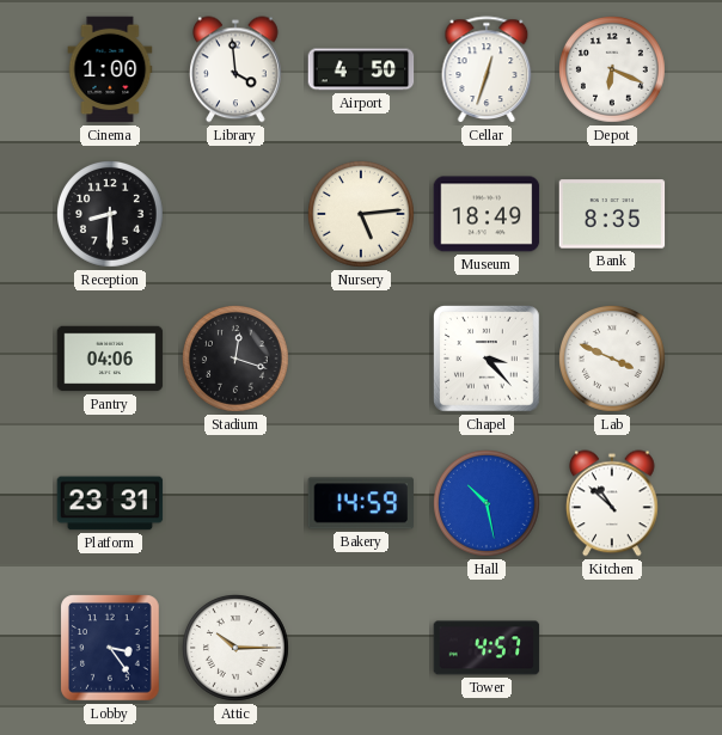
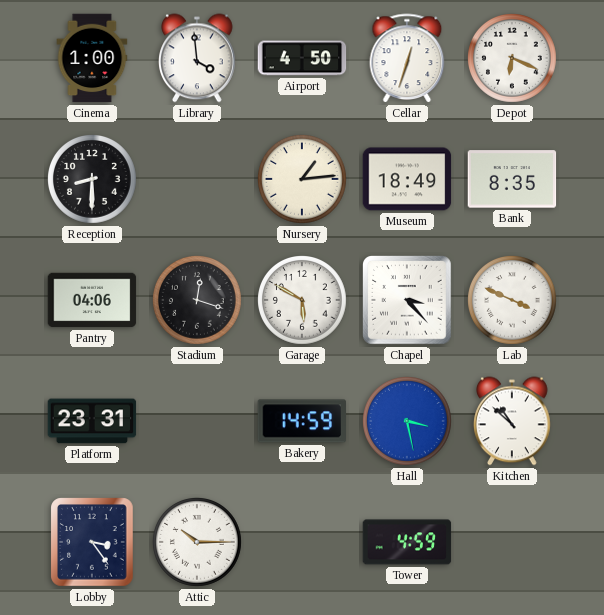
Nursery: 5:14 -> 1:14 (303, 180)
Garage: none -> 5:50 (303, 301)
Hall: 10:28 -> 3:28 (408, 422)
Tower: 4:57 -> 4:59 (407, 542)
